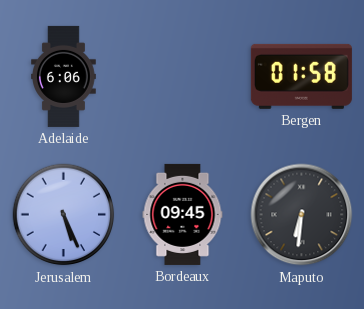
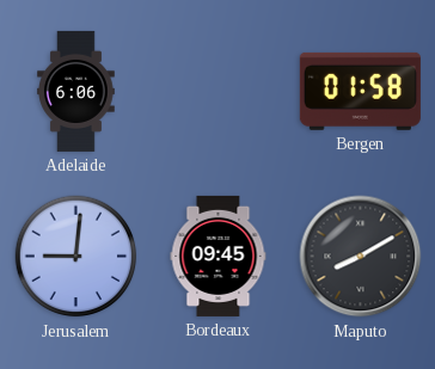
Jerusalem: 5:26 -> 9:01 (76, 257)
Maputo: 6:31 -> 8:10 (361, 257)
